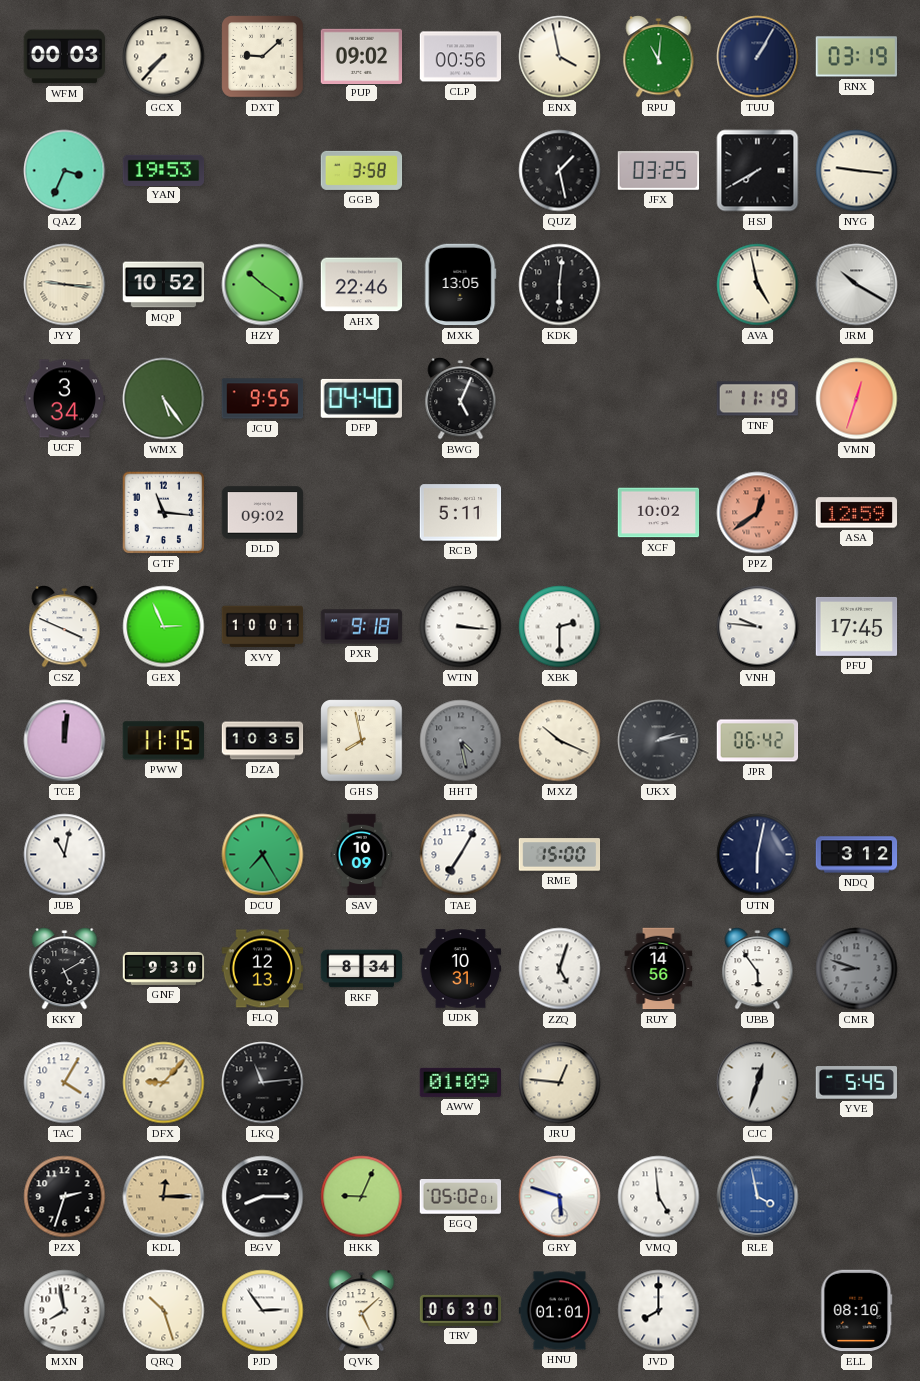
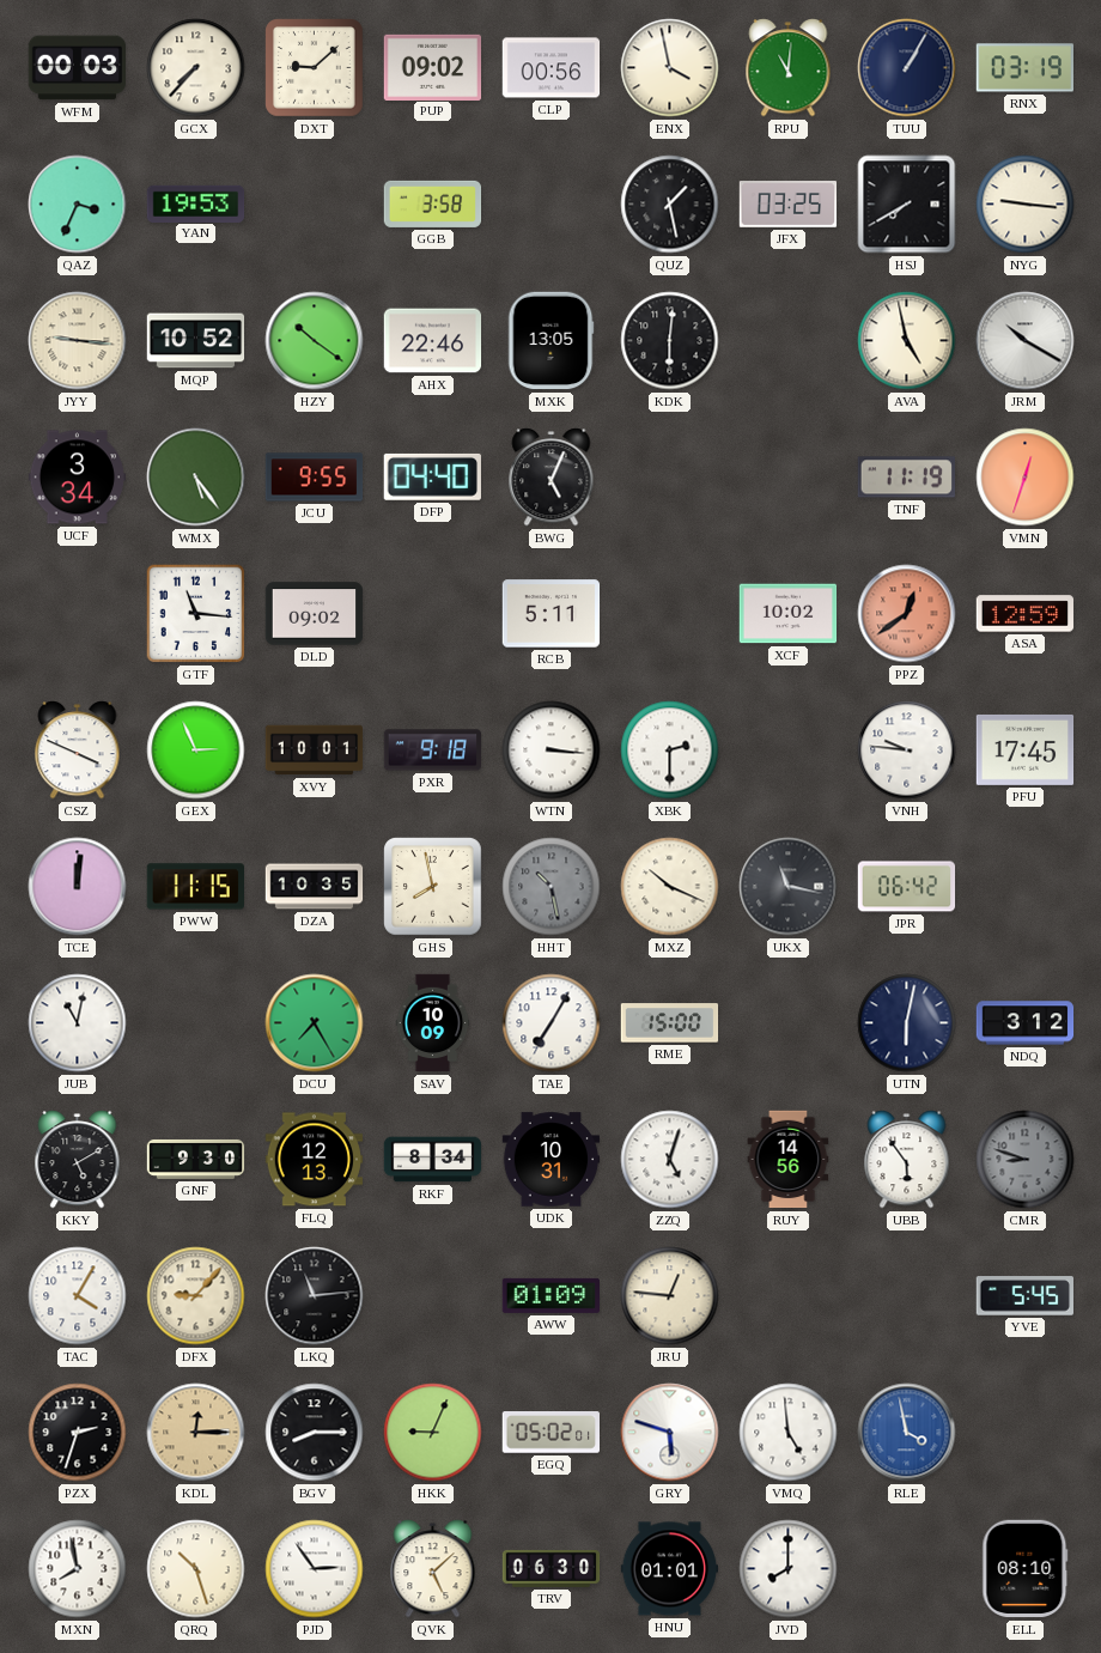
HHT: 4:28 -> 10:28 (552, 887)
UKX: 2:13 -> 11:17 (789, 887)
CJC: 12:33 -> none (758, 1083)
